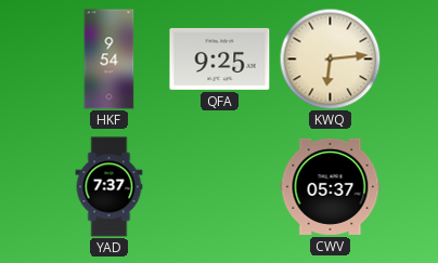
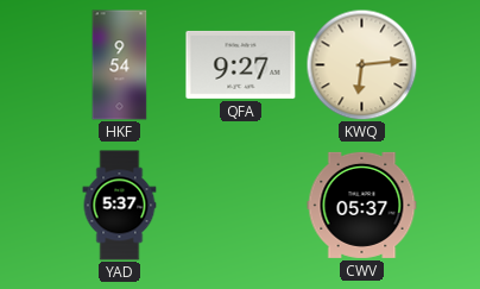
QFA: 9:25 -> 9:27 (241, 64)
YAD: 7:37 -> 5:37 (120, 206)
